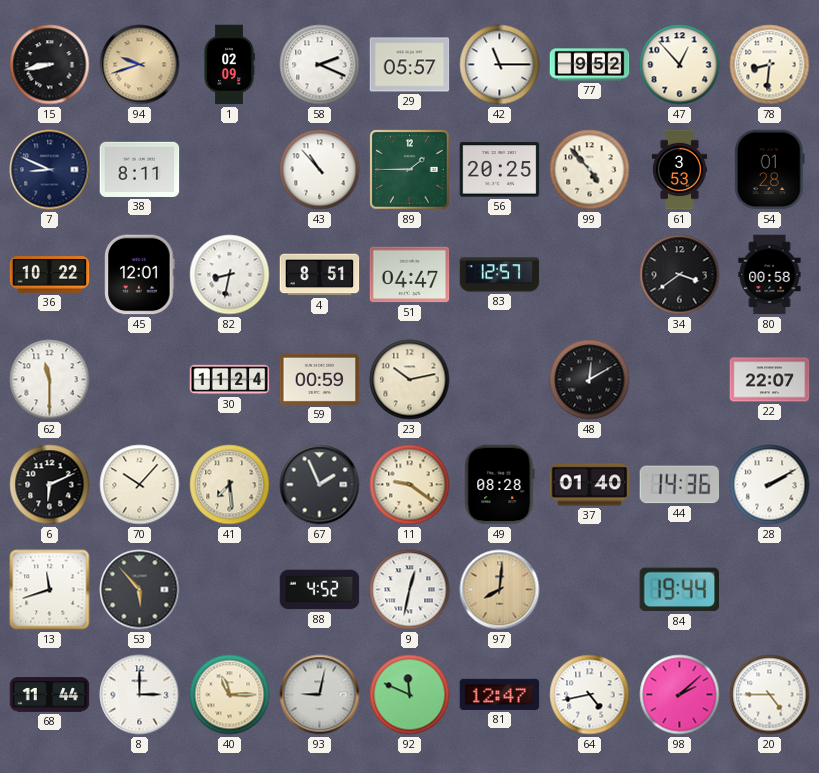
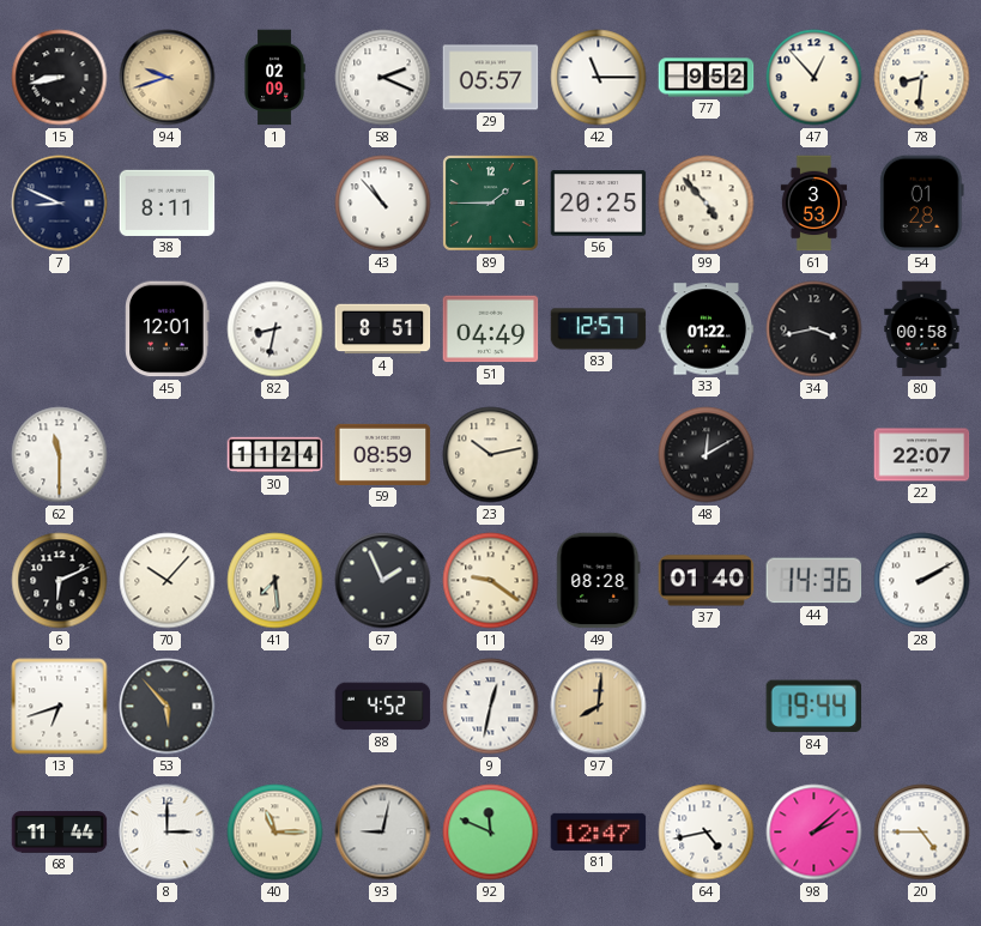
36: 10:22 -> none (50, 275)
51: 04:47 -> 04:49 (491, 329)
33: none -> 01:22 (707, 329)
34: 3:39 -> 3:43 (815, 329)
59: 00:59 -> 08:59 (383, 454)
13: 11:42 -> 6:42 (60, 707)
